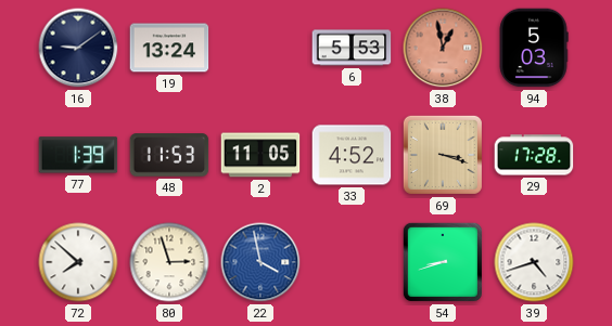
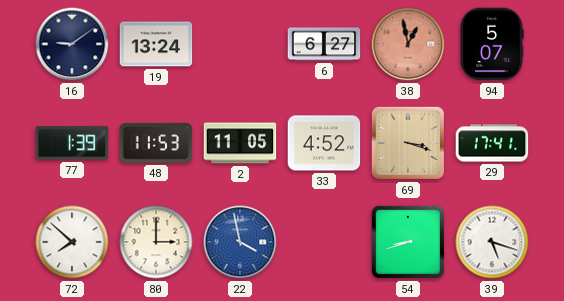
6: 5:53 -> 6:27 (324, 44)
94: 5:03 -> 5:07 (492, 44)
29: 17:28 -> 17:41 (492, 143)
80: 2:57 -> 3:00 (156, 242)
39: 4:42 -> 5:18 (492, 242)
